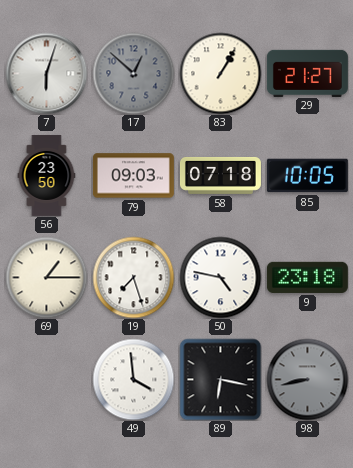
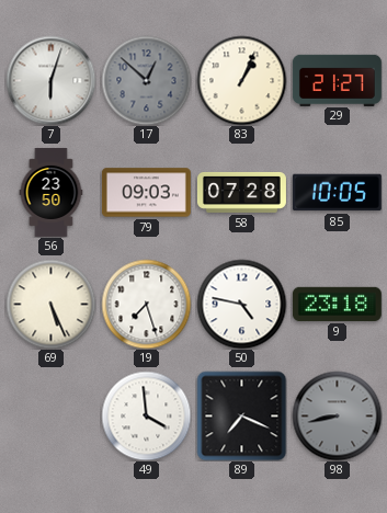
83: 1:05 -> 1:04 (241, 80)
58: 07:18 -> 07:28 (241, 192)
69: 1:15 -> 5:26 (50, 304)
89: 6:17 -> 7:19 (241, 415)
